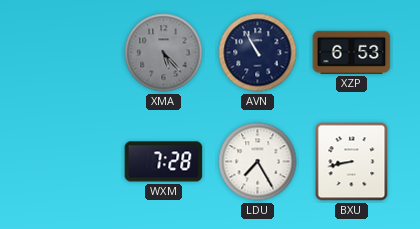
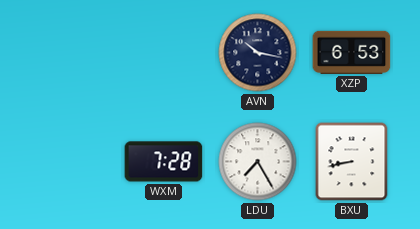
XMA: 5:23 -> none (164, 53)
AVN: 10:55 -> 10:17 (258, 53)
